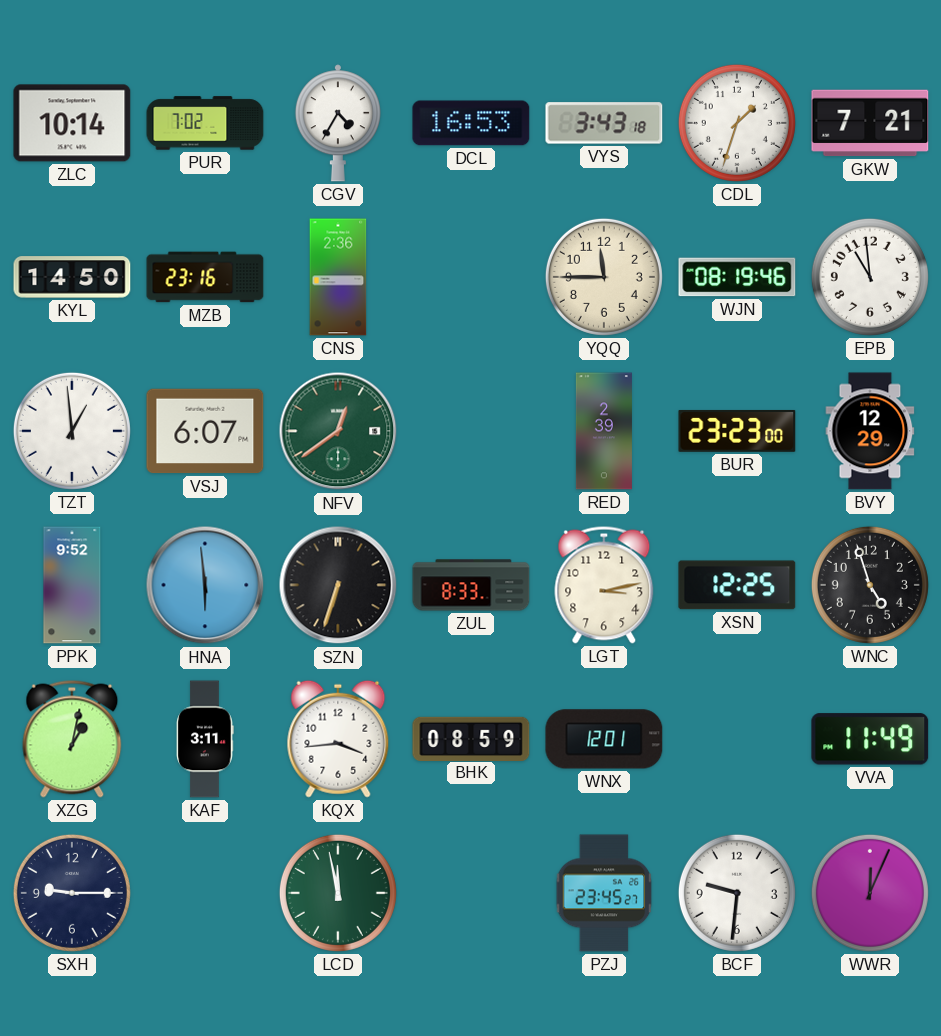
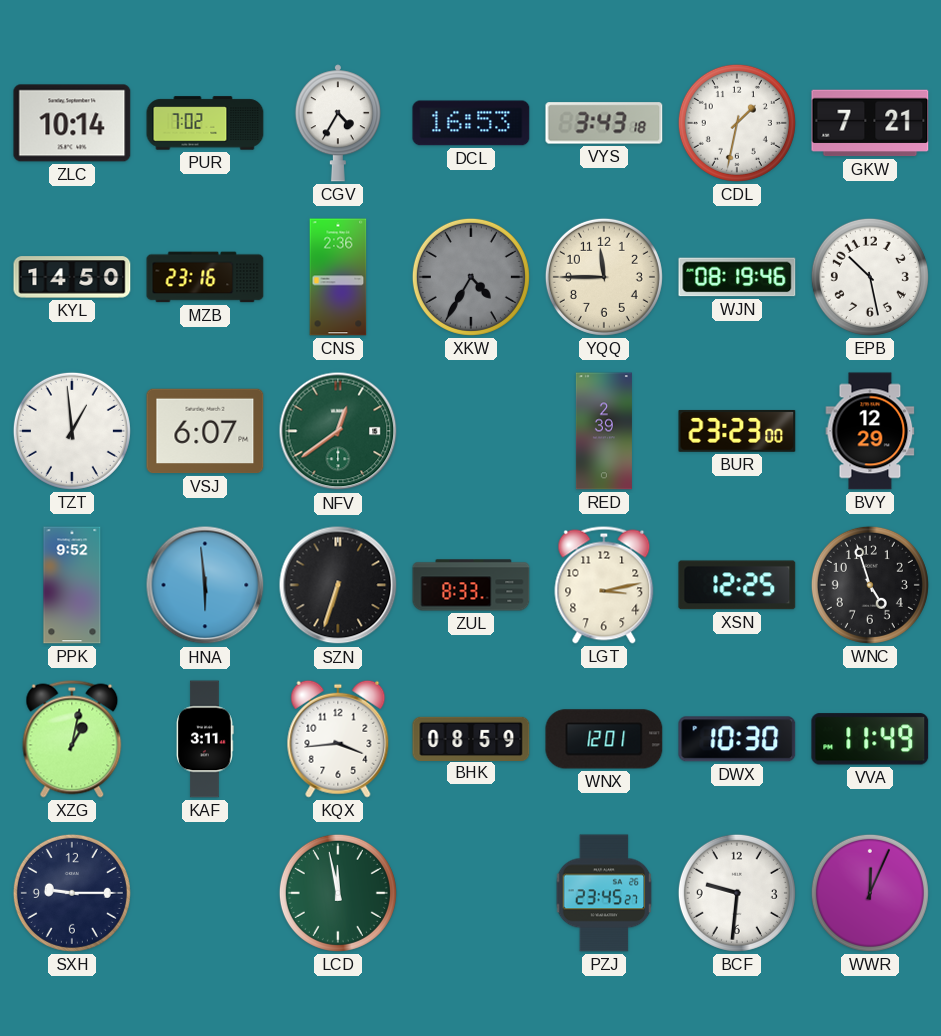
CDL: 1:33 -> 1:32 (737, 123)
XKW: none -> 4:35 (471, 277)
EPB: 10:59 -> 10:28 (870, 277)
DWX: none -> 10:30 (737, 739)
